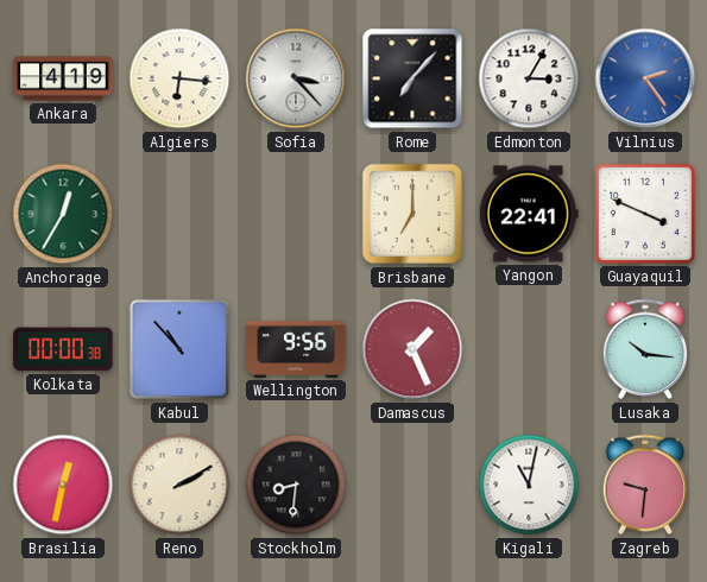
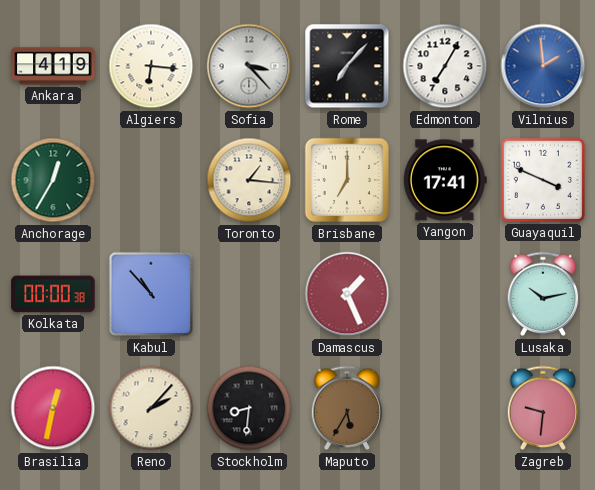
Edmonton: 3:05 -> 7:05 (445, 66)
Vilnius: 2:24 -> 1:59 (543, 66)
Toronto: none -> 1:16 (249, 180)
Yangon: 22:41 -> 17:41 (445, 180)
Wellington: 9:56 -> none (296, 349)
Lusaka: 10:16 -> 10:13 (543, 294)
Reno: 2:10 -> 2:07 (151, 408)
Maputo: none -> 5:35 (347, 408)
Kigali: 11:02 -> none (529, 485)
